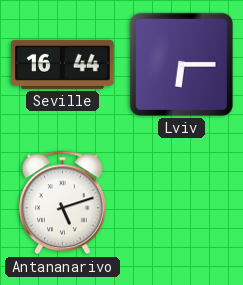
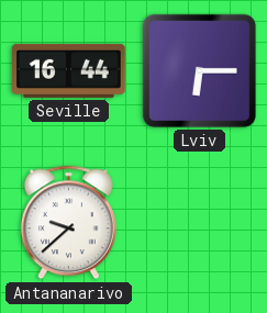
Antananarivo: 5:12 -> 9:38 (68, 223)
